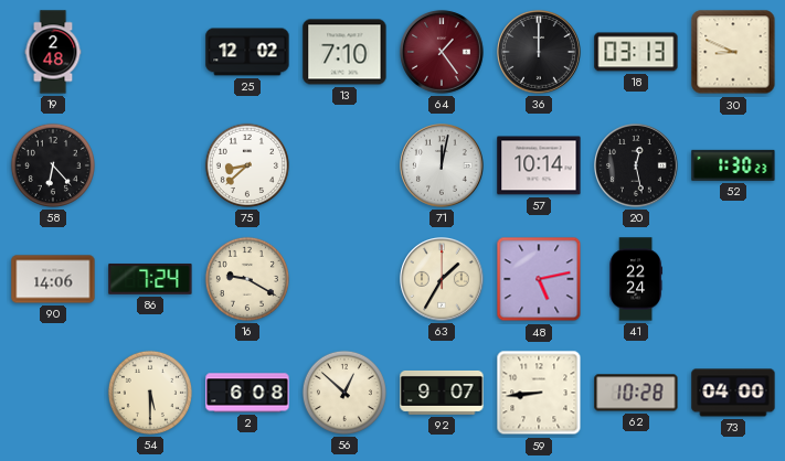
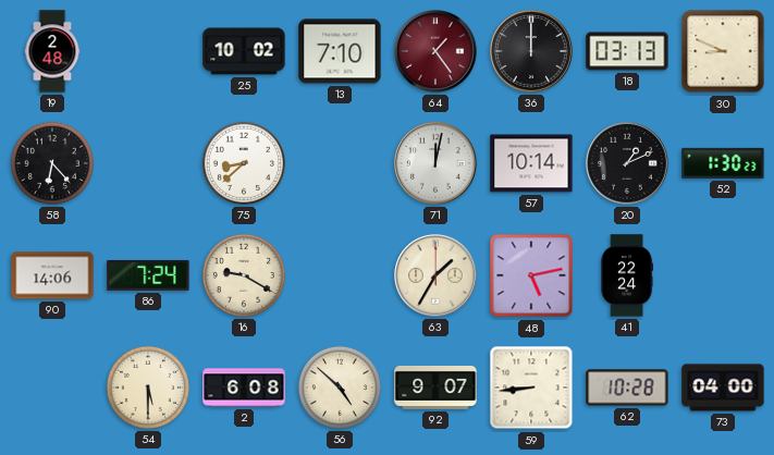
25: 12:02 -> 10:02 (244, 51)
20: 12:28 -> 1:11 (627, 163)
56: 12:52 -> 4:52 (340, 388)
